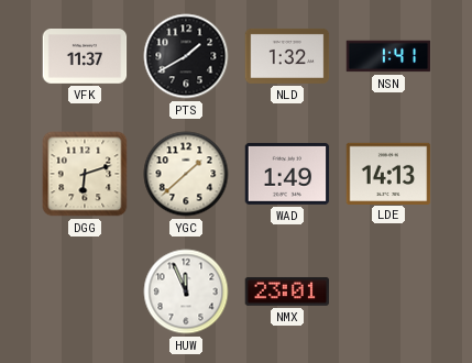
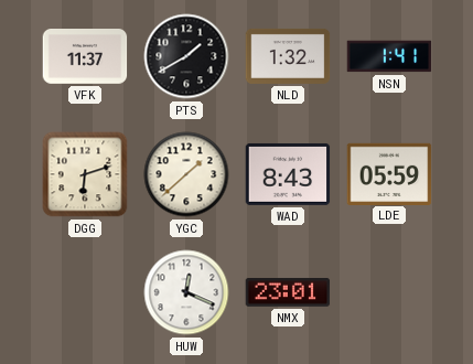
WAD: 1:49 -> 8:43 (288, 174)
LDE: 14:13 -> 05:59 (389, 173)
HUW: 11:56 -> 12:19 (186, 292)
